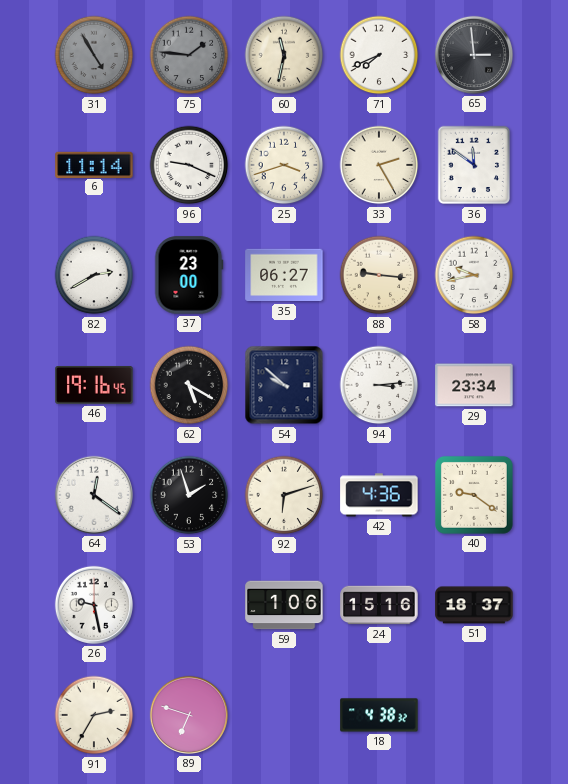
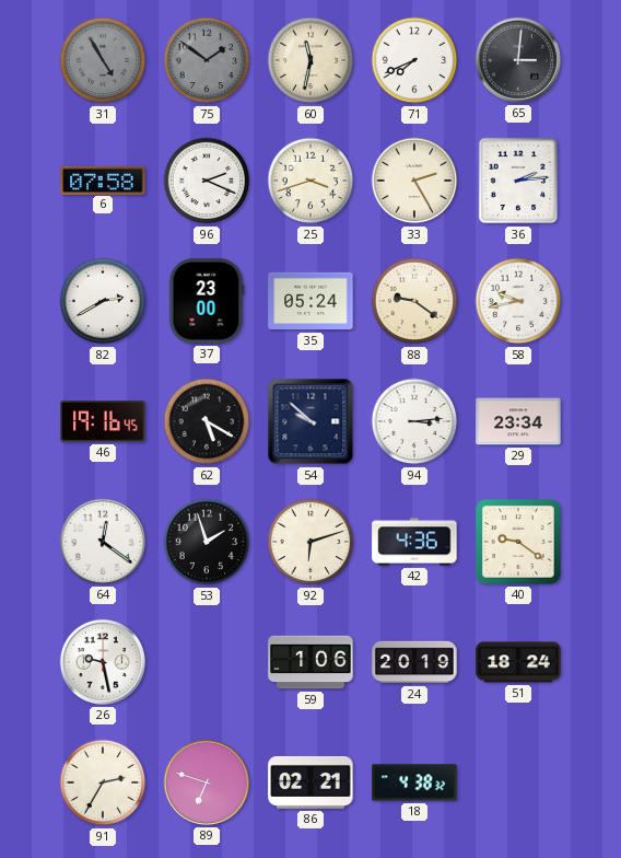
75: 1:46 -> 1:51 (207, 60)
65: 2:59 -> 3:01 (518, 60)
6: 11:14 -> 07:58 (103, 179)
96: 9:19 -> 2:19 (207, 181)
36: 11:51 -> 2:14 (518, 181)
35: 06:27 -> 05:24 (310, 301)
88: 9:16 -> 9:21 (414, 301)
24: 15:16 -> 20:19 (414, 662)
51: 18:37 -> 18:24 (518, 662)
86: none -> 02:21 (310, 782)
